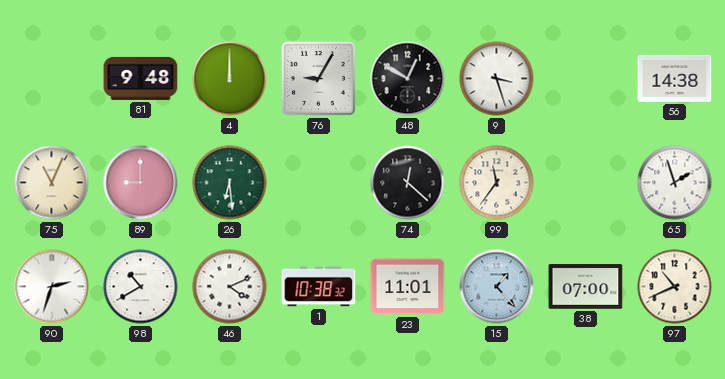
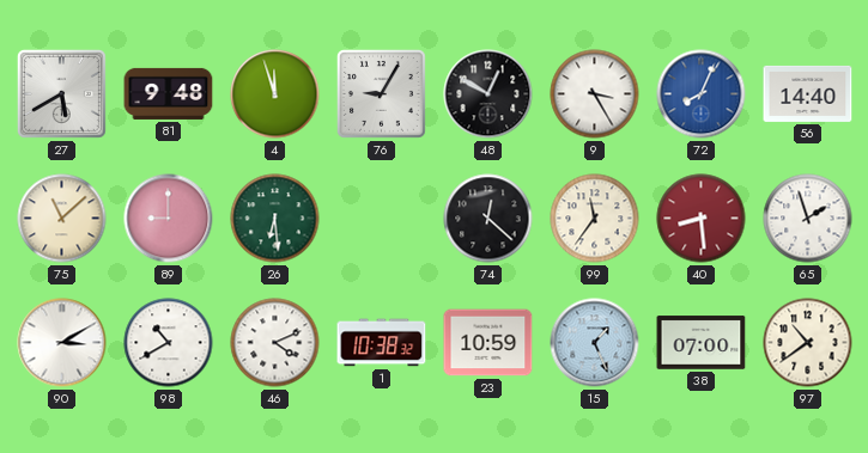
27: none -> 5:40 (61, 93)
4: 12:00 -> 11:57 (275, 94)
9: 3:27 -> 3:25 (595, 94)
72: none -> 8:04 (702, 94)
56: 14:38 -> 14:40 (808, 93)
75: 11:04 -> 11:08 (62, 219)
40: none -> 8:29 (702, 219)
90: 2:33 -> 3:10 (62, 343)
23: 11:01 -> 10:59 (488, 343)
15: 1:23 -> 1:26 (595, 343)
97: 10:41 -> 10:39 (808, 343)
